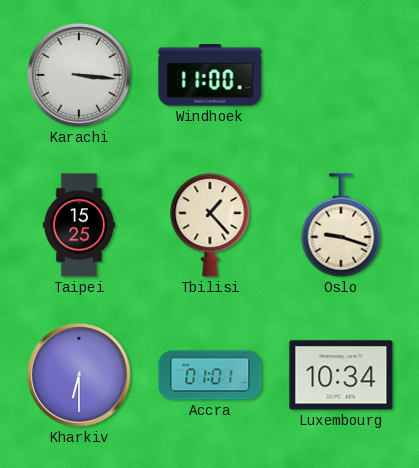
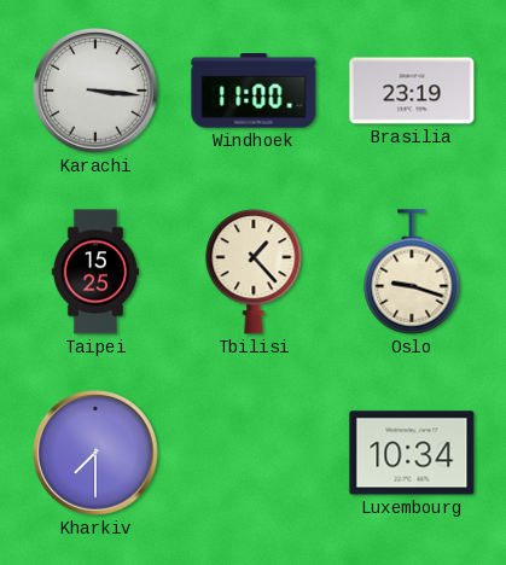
Brasilia: none -> 23:19 (412, 91)
Kharkiv: 6:30 -> 7:30 (97, 454)
Accra: 01:01 -> none (210, 375)
